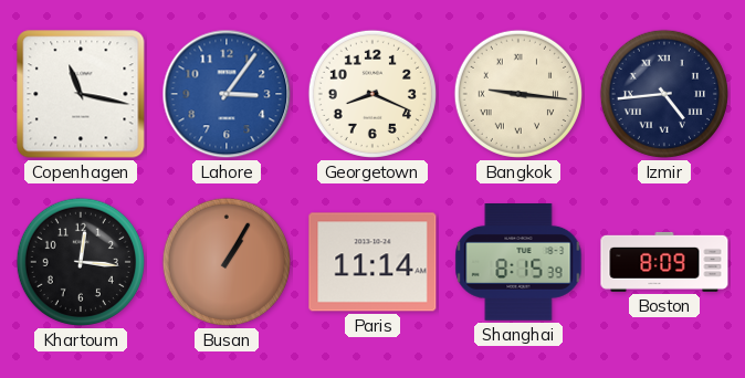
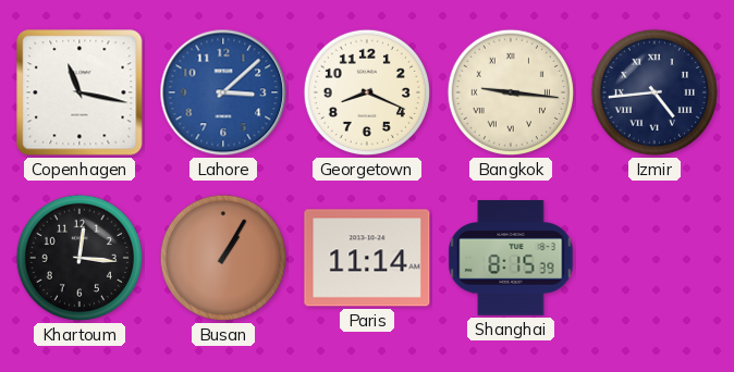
Lahore: 3:06 -> 3:08 (223, 92)
Boston: 8:09 -> none (664, 262)
